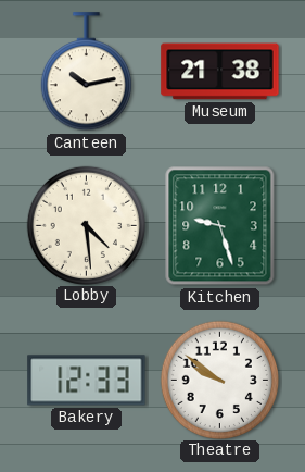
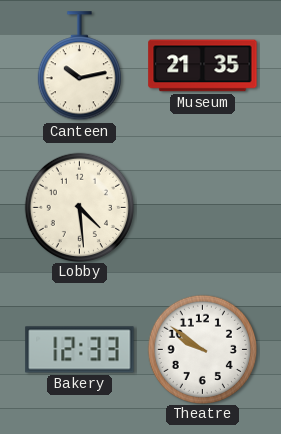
Museum: 21:38 -> 21:35 (203, 66)
Kitchen: 9:27 -> none (220, 226)
